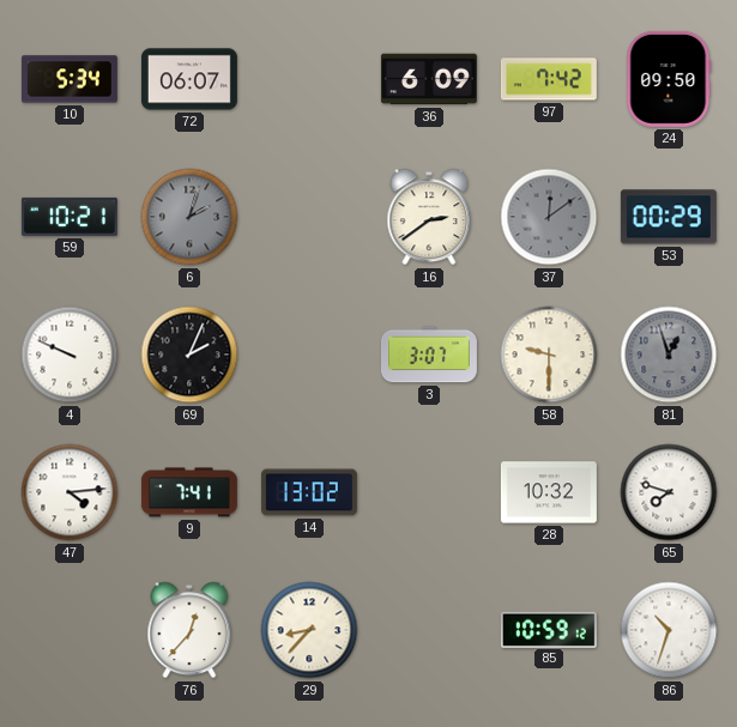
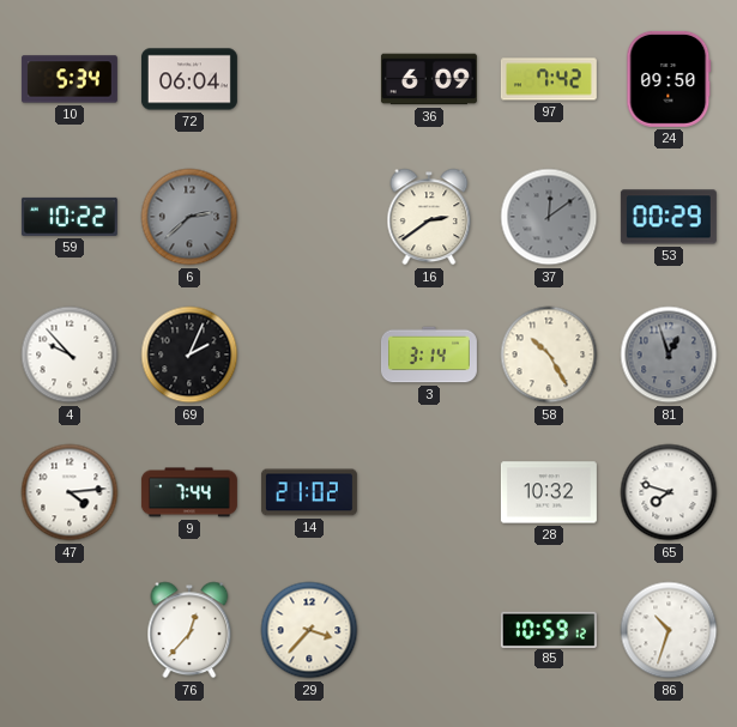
72: 06:07 -> 06:04 (189, 79)
59: 10:21 -> 10:22 (70, 217)
6: 2:03 -> 2:38 (189, 217)
4: 9:49 -> 9:53 (70, 355)
3: 3:07 -> 3:14 (429, 355)
58: 9:30 -> 10:25 (549, 355)
9: 7:41 -> 7:44 (189, 492)
14: 13:02 -> 21:02 (309, 492)
29: 8:37 -> 3:37 (309, 630)
